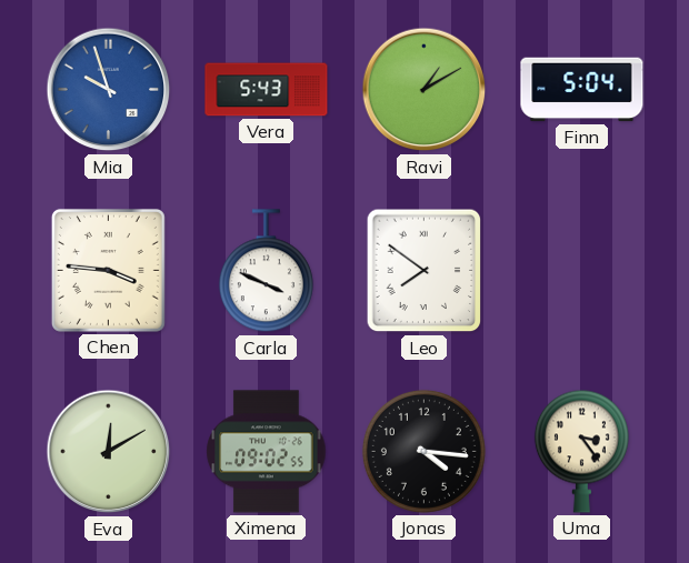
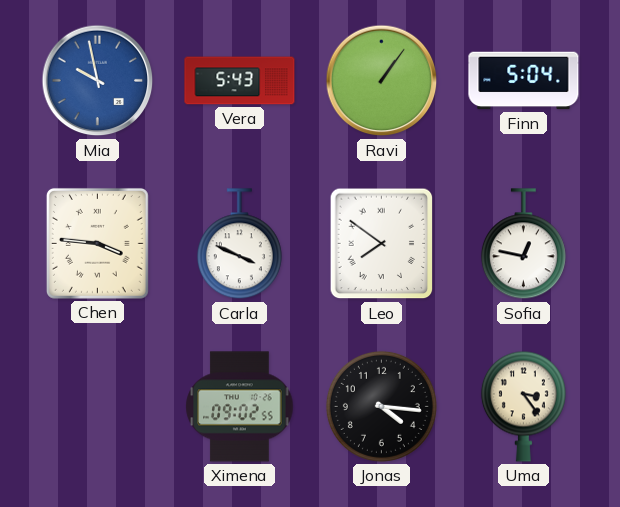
Mia: 9:57 -> 9:58 (98, 81)
Ravi: 1:10 -> 1:06 (382, 81)
Sofia: none -> 12:47 (523, 244)
Eva: 12:10 -> none (109, 452)
